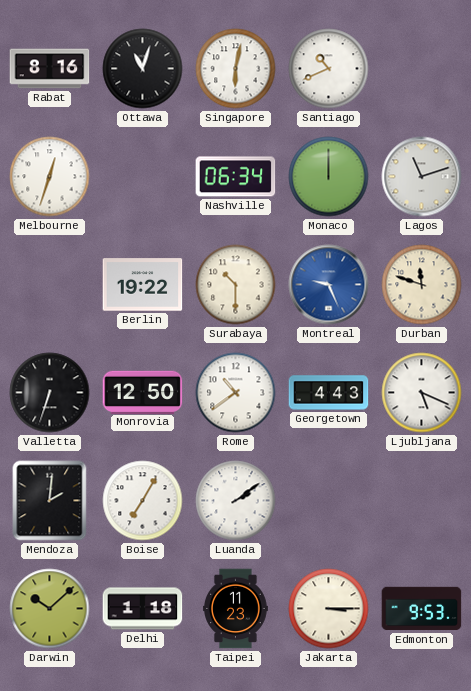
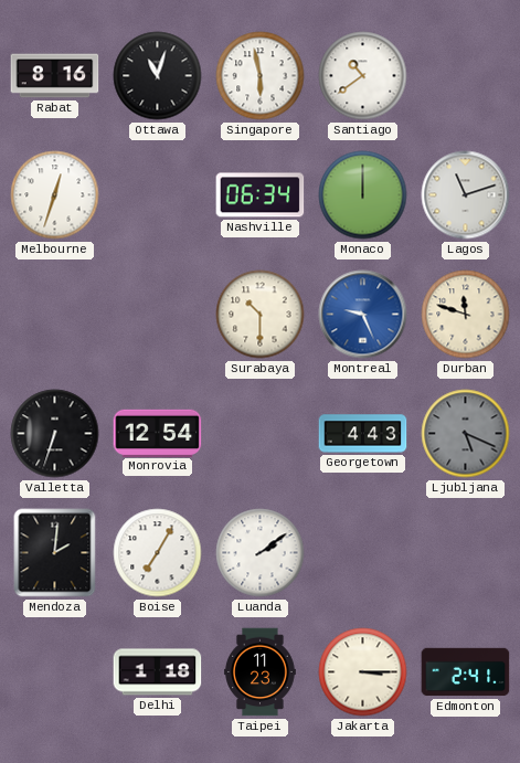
Singapore: 6:02 -> 5:58 (261, 76)
Santiago: 10:41 -> 10:39 (363, 76)
Berlin: 19:22 -> none (143, 285)
Monrovia: 12:50 -> 12:54 (158, 433)
Rome: 10:39 -> none (236, 393)
Ljubljana dial: white -> grey (466, 434)
Darwin: 10:08 -> none (50, 609)
Edmonton: 9:53 -> 2:41 (466, 672)
